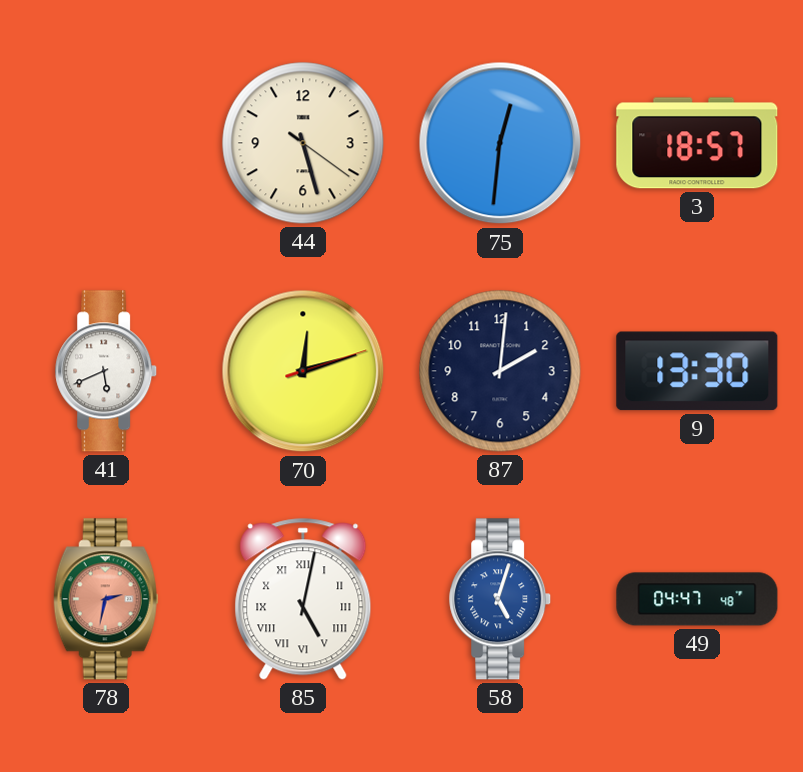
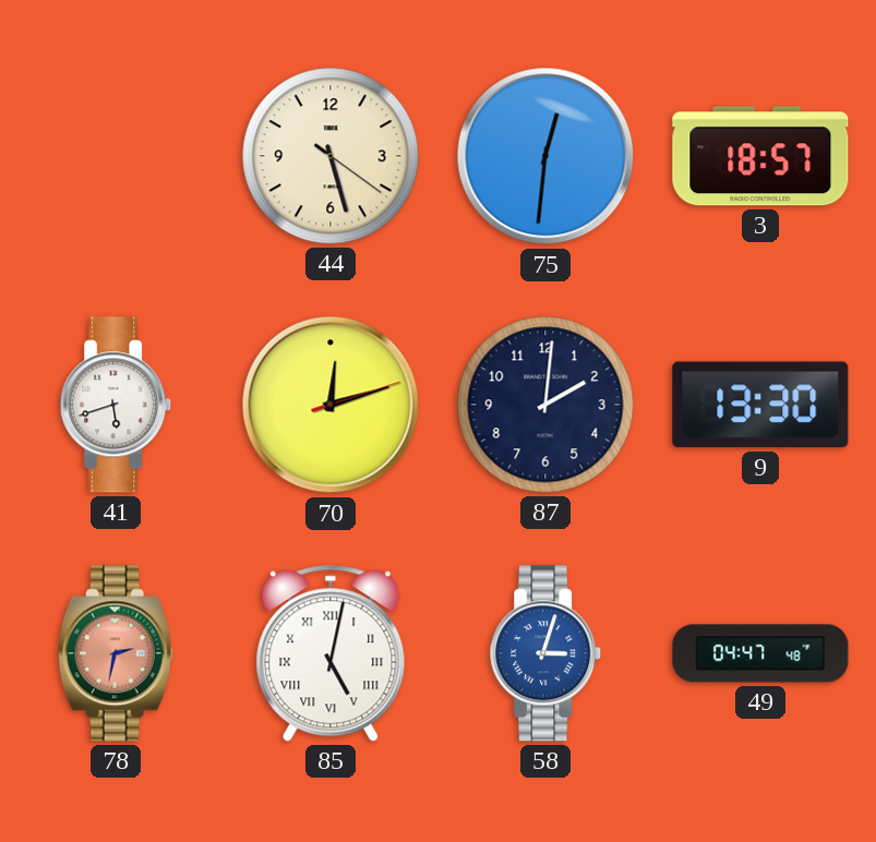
41: 5:41 -> 5:42 (117, 405)
58: 5:03 -> 3:03 (547, 653)
